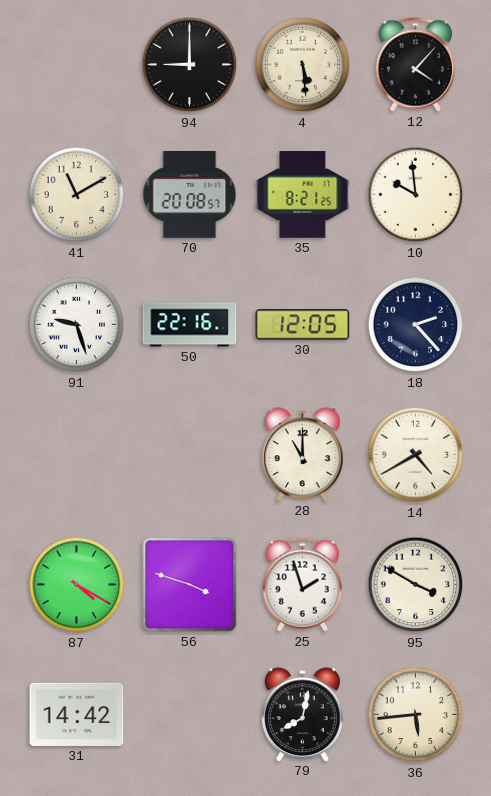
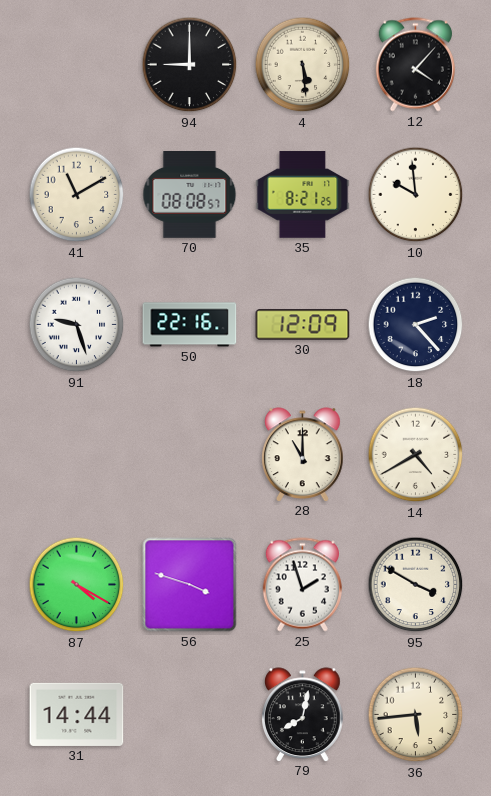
70: 20:08 -> 08:08 (190, 195)
30: 12:05 -> 12:09 (303, 325)
31: 14:42 -> 14:44 (77, 714)
